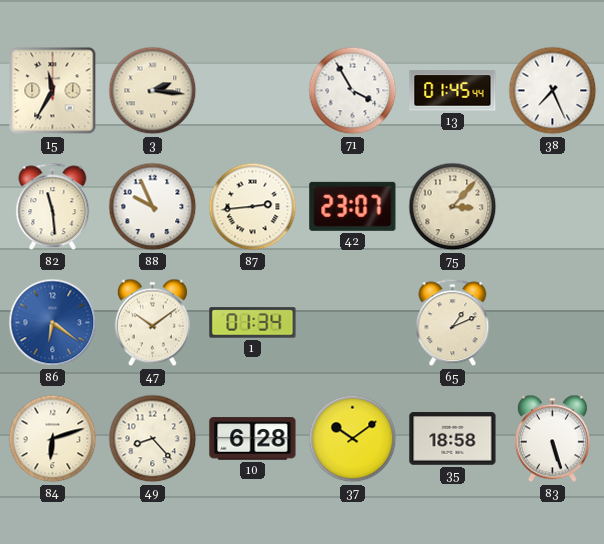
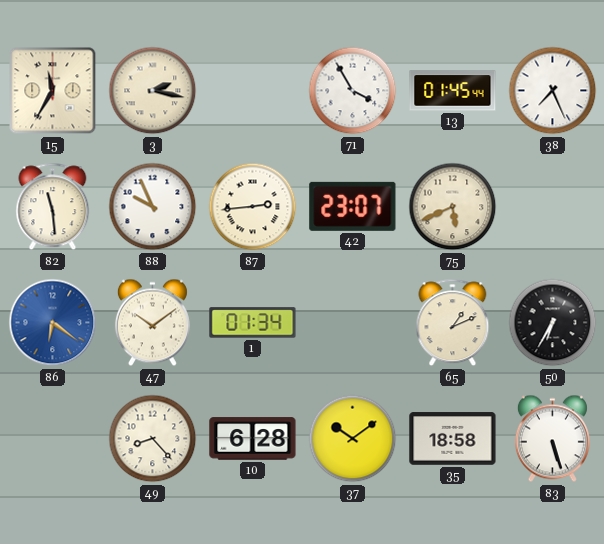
3: 2:16 -> 2:17 (153, 91)
75: 3:07 -> 5:41 (453, 207)
50: none -> 6:35 (553, 323)
84: 6:12 -> none (53, 439)
